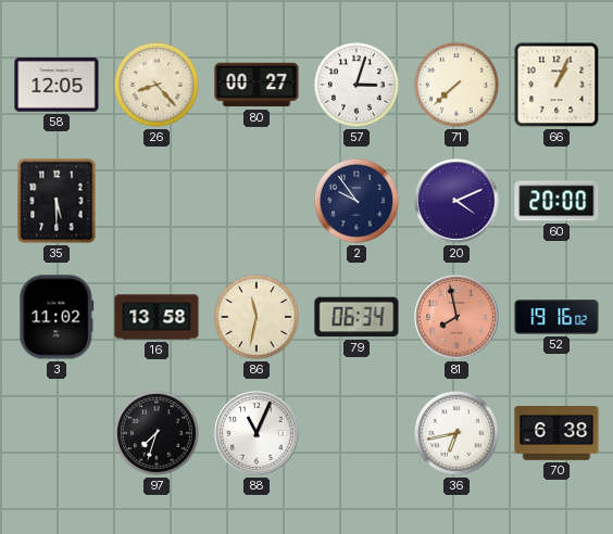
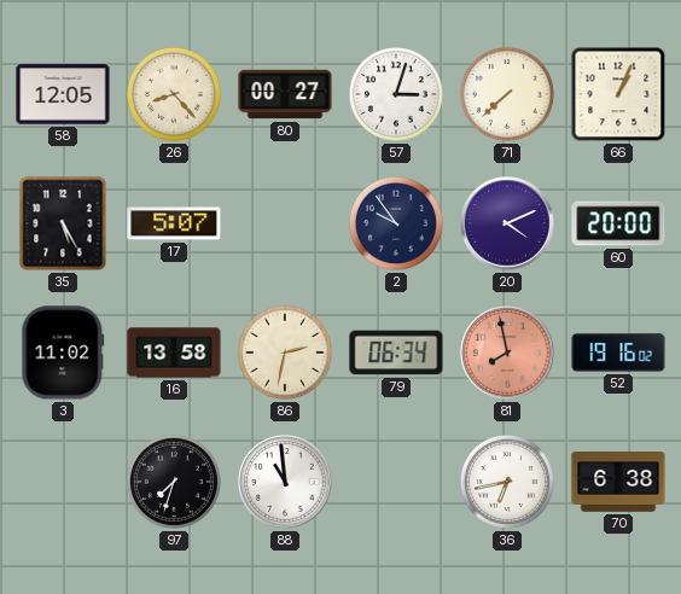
35: 5:30 -> 5:25 (63, 223)
17: none -> 5:07 (174, 223)
86: 11:32 -> 2:32 (285, 353)
88: 11:04 -> 10:59 (285, 482)
